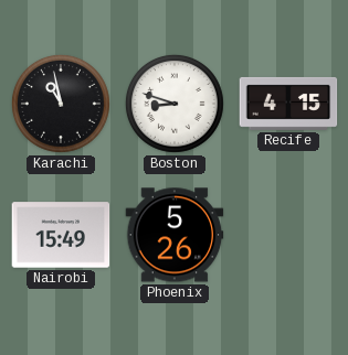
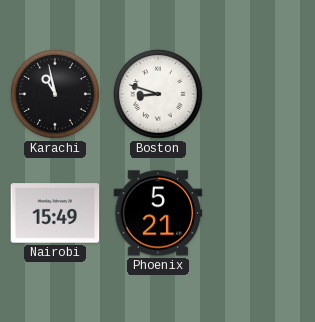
Recife: 4:15 -> none (288, 104)
Phoenix: 5:26 -> 5:21 (158, 213)
